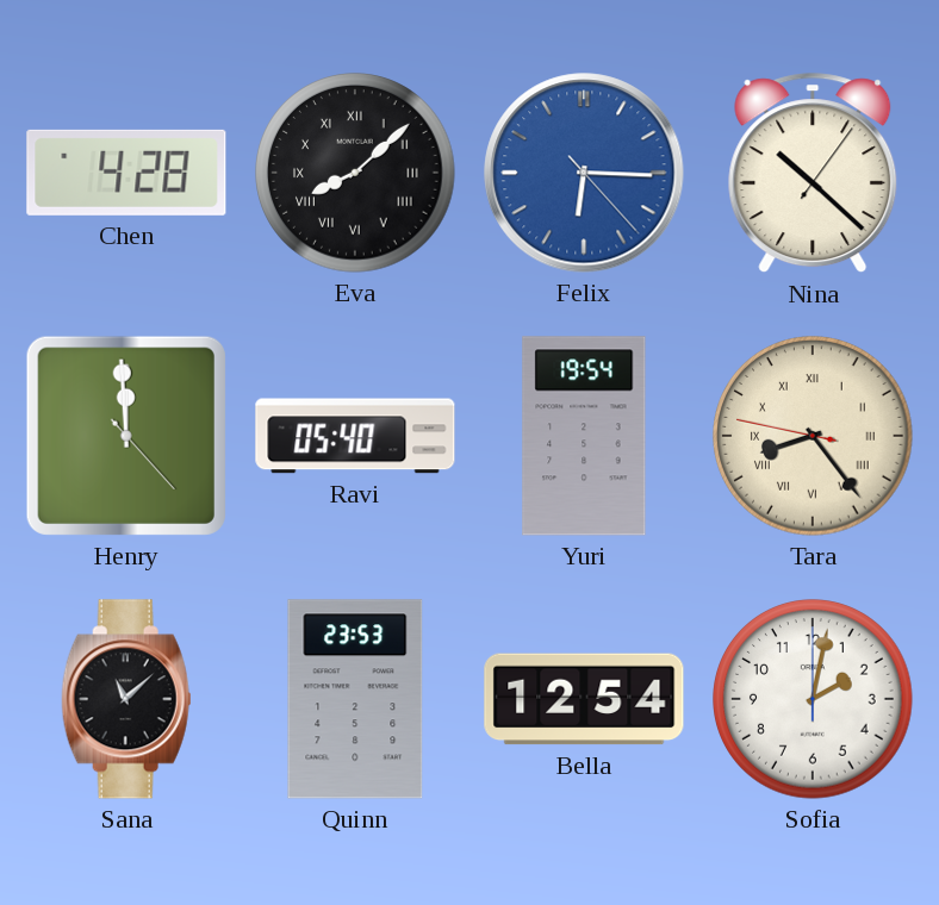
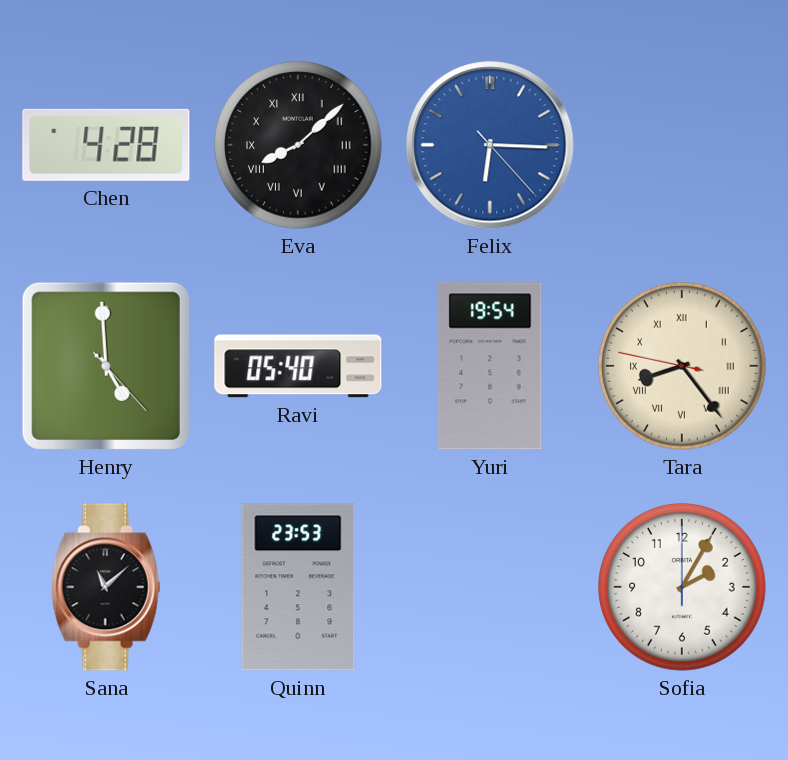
Nina: 10:22 -> none (813, 174)
Henry: 11:59 -> 4:59 (106, 366)
Bella: 12:54 -> none (584, 699)
Sofia: 2:02 -> 2:05 (682, 587)
